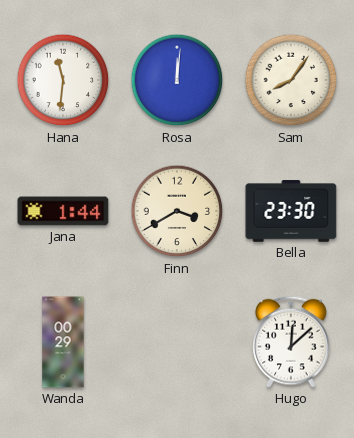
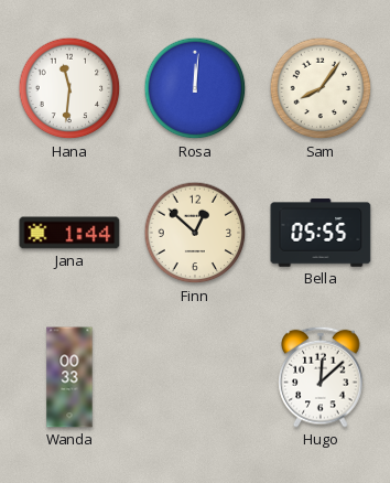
Finn: 3:40 -> 12:52 (195, 233)
Bella: 23:30 -> 05:55 (321, 233)
Wanda: 00:29 -> 00:33 (69, 377)
